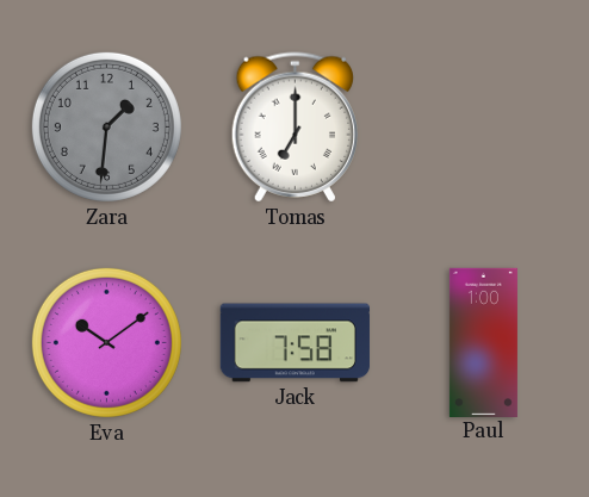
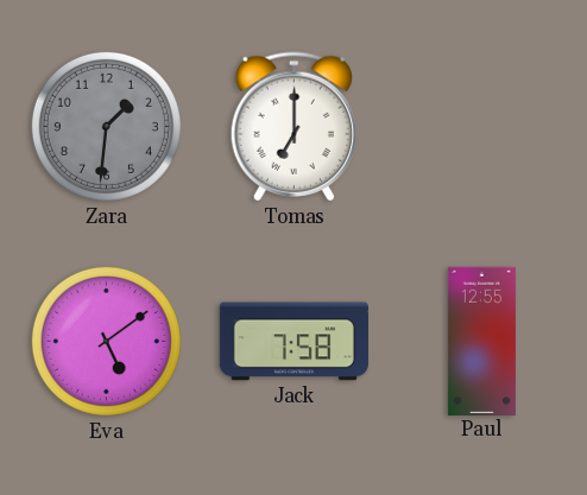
Eva: 10:09 -> 5:09 (106, 341)
Paul: 1:00 -> 12:55 (481, 341)
